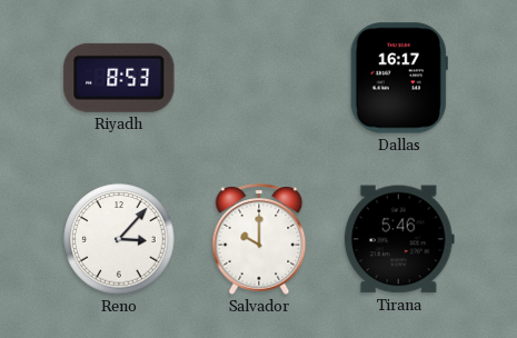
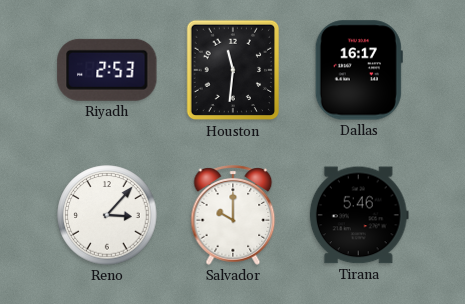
Riyadh: 8:53 -> 2:53 (107, 70)
Houston: none -> 11:31 (232, 70)
